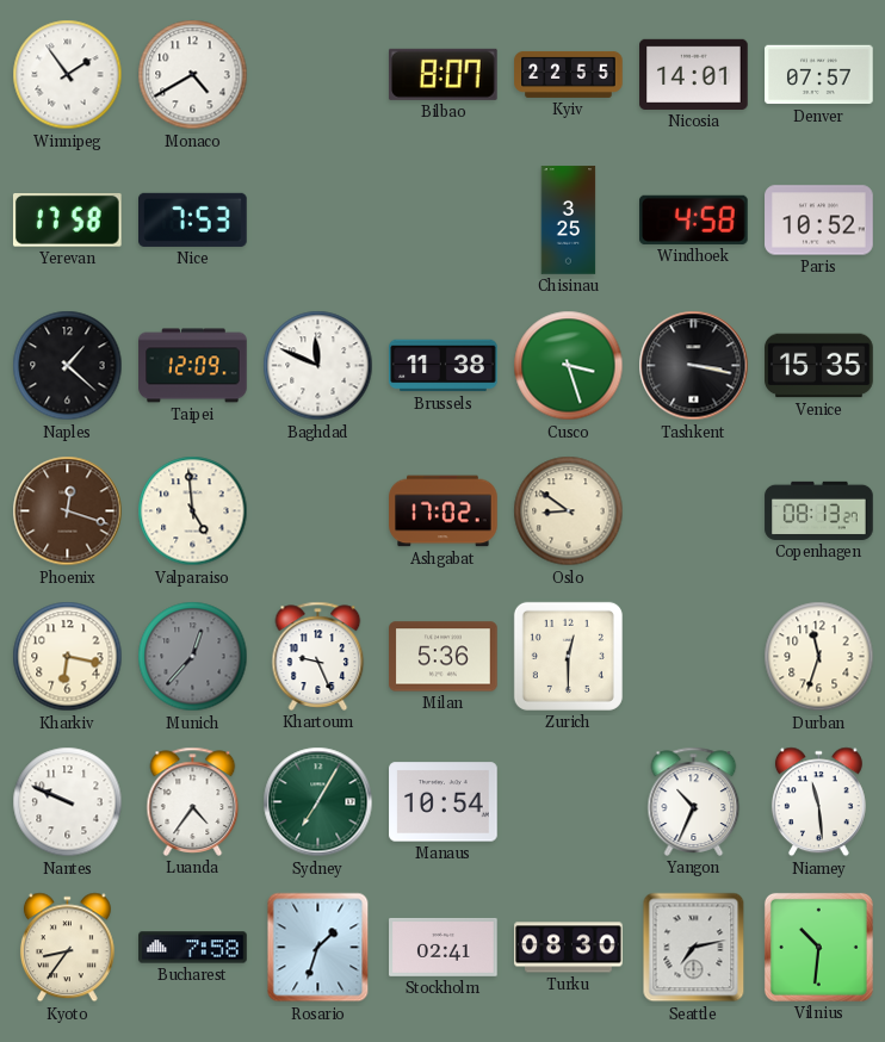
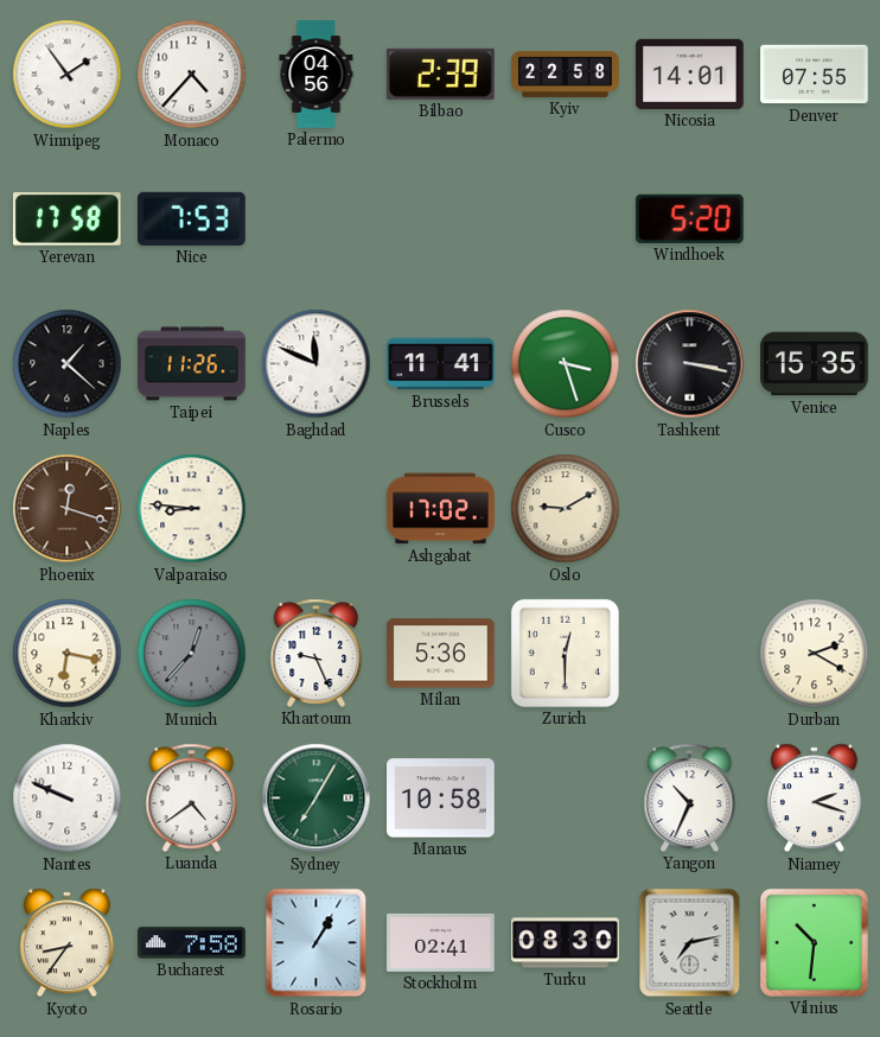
Monaco: 4:40 -> 4:37 (192, 75)
Palermo: none -> 04:56 (317, 75)
Bilbao: 8:07 -> 2:39 (440, 74)
Kyiv: 22:55 -> 22:58 (566, 74)
Denver: 07:57 -> 07:55 (815, 75)
Chisinau: 3:25 -> none (569, 221)
Windhoek: 4:58 -> 5:20 (690, 218)
Paris: 10:52 -> none (819, 221)
Taipei: 12:09 -> 11:26 (192, 364)
Brussels: 11:38 -> 11:41 (441, 364)
Valparaiso: 4:59 -> 8:46 (192, 509)
Oslo: 8:51 -> 9:10 (566, 509)
Copenhagen: 08:13 -> none (819, 510)
Durban: 11:33 -> 2:20 (815, 654)
Luanda: 4:36 -> 4:39 (192, 797)
Manaus: 10:54 -> 10:58 (441, 799)
Niamey: 11:29 -> 2:18 (814, 799)
Rosario: 1:33 -> 1:05 (317, 943)
